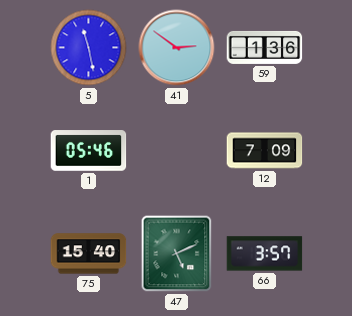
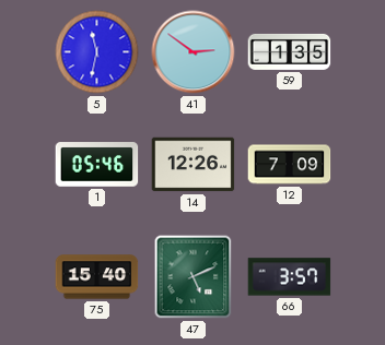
5: 11:28 -> 11:32 (97, 52)
59: 1:36 -> 1:35 (290, 51)
14: none -> 12:26 (194, 165)
